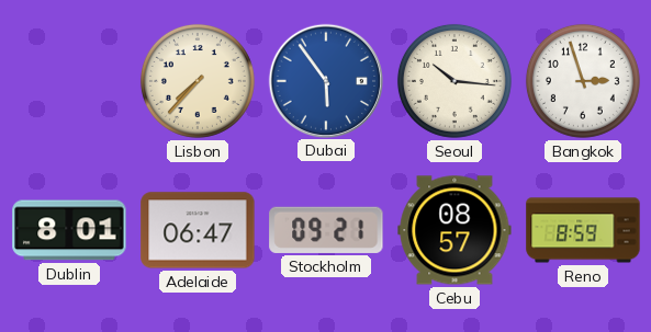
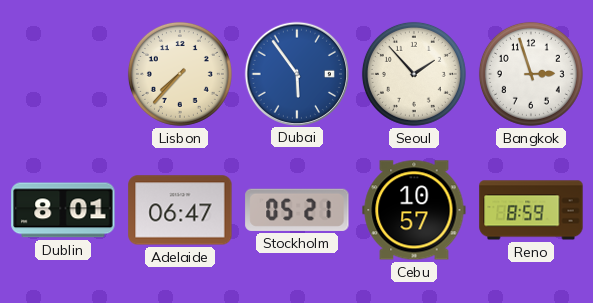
Seoul: 10:16 -> 1:53 (414, 74)
Stockholm: 09:21 -> 05:21 (297, 210)
Cebu: 08:57 -> 10:57 (414, 210)
